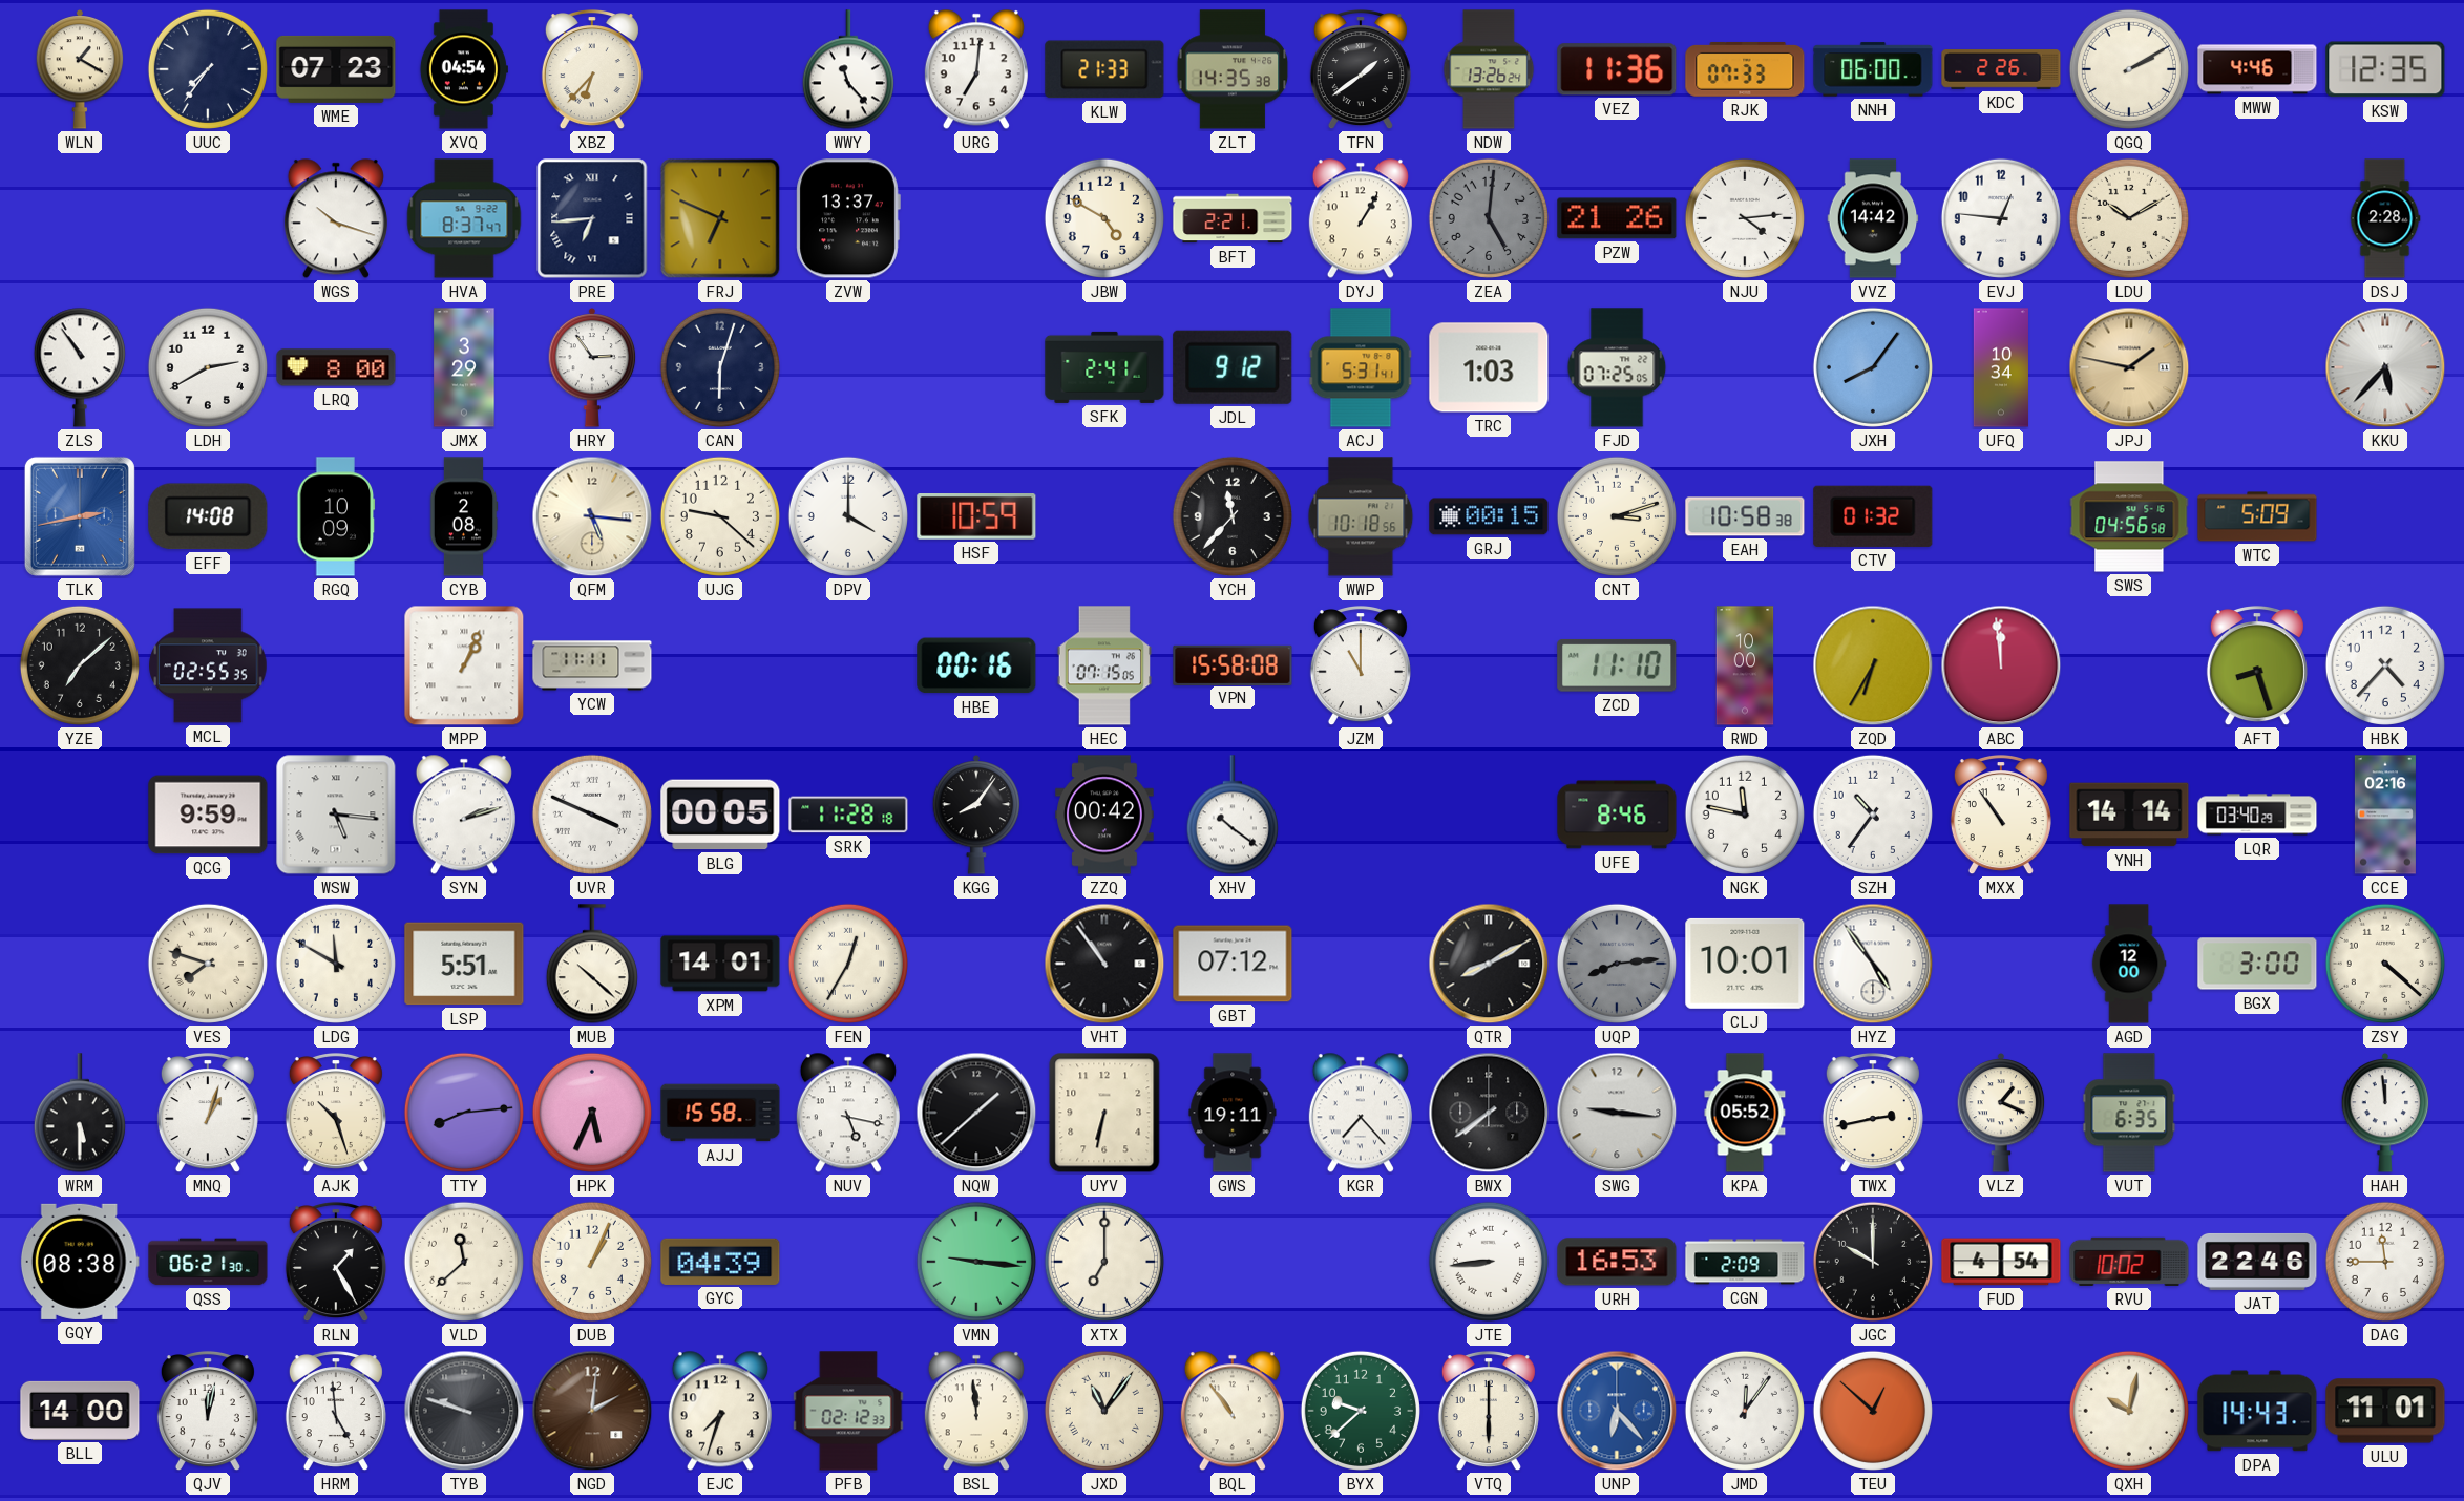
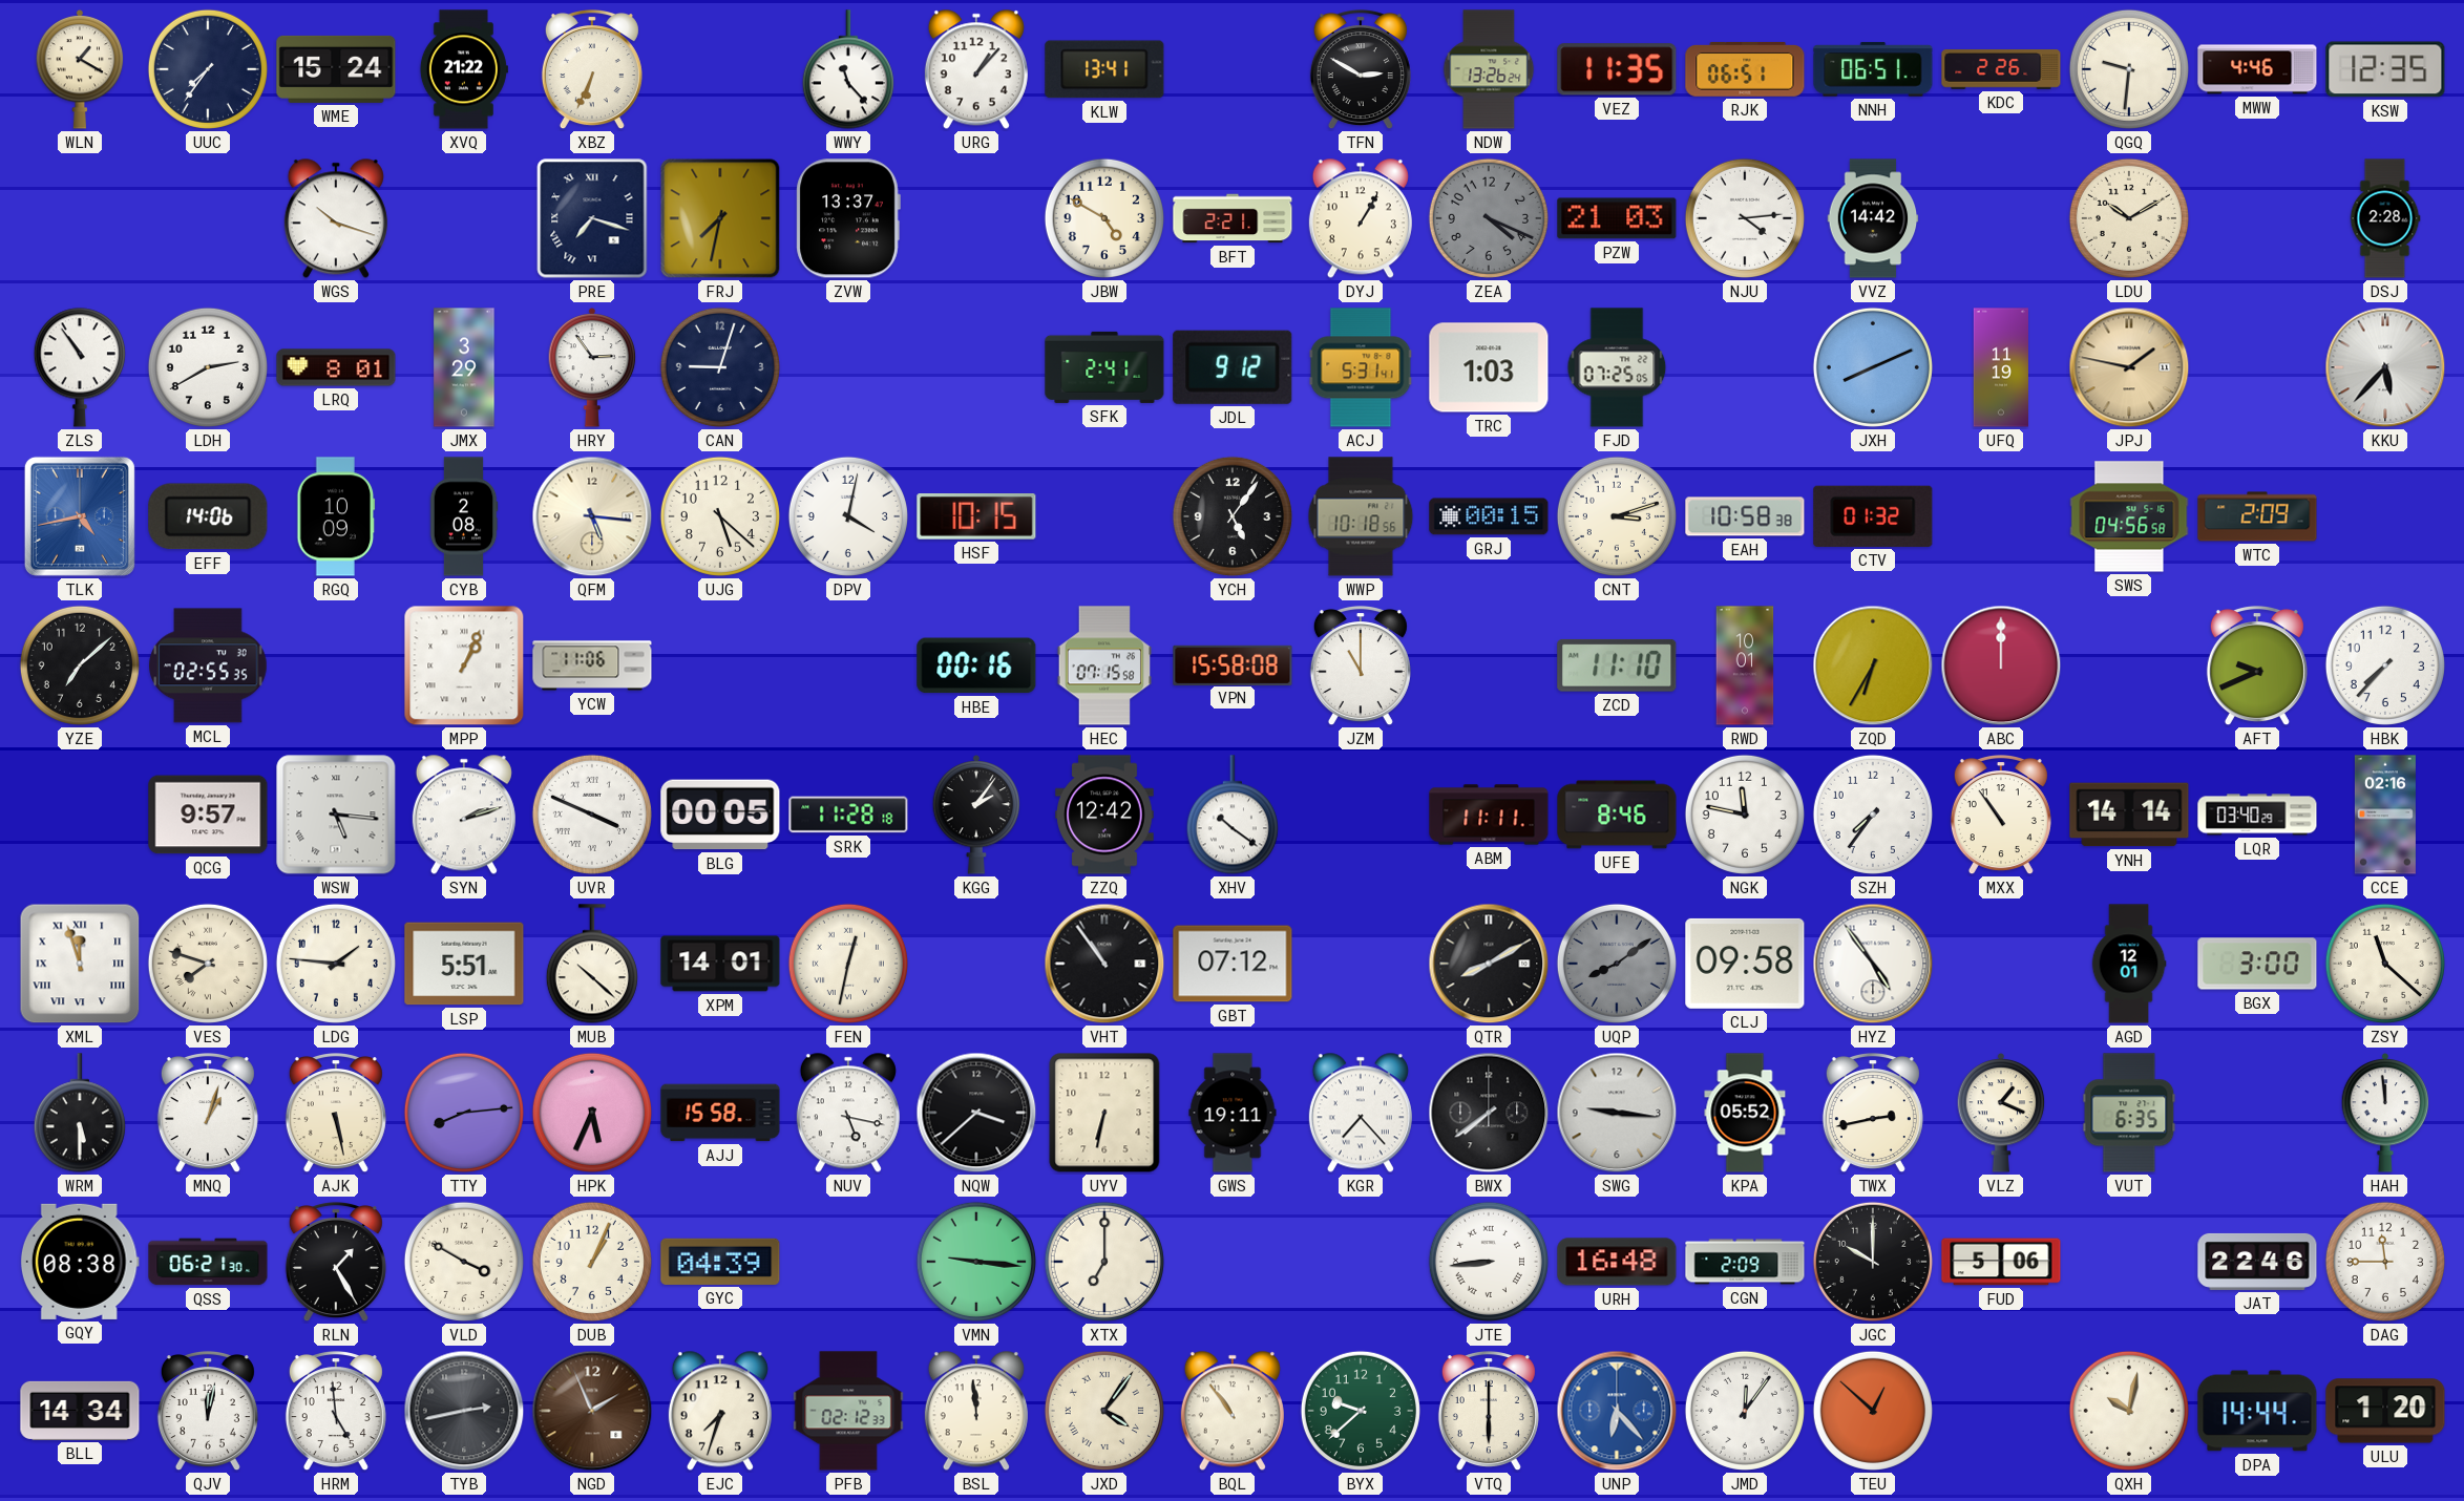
WME: 07:23 -> 15:24 (336, 69)
XVQ: 04:54 -> 21:22 (463, 69)
XBZ: 6:37 -> 6:34 (592, 70)
URG: 7:01 -> 1:07 (976, 69)
KLW: 21:33 -> 13:41 (1104, 69)
ZLT: 14:35 -> none (1233, 69)
TFN: 1:39 -> 2:50 (1361, 70)
VEZ: 11:36 -> 11:35 (1617, 69)
RJK: 07:33 -> 06:51 (1745, 69)
NNH: 06:00 -> 06:51 (1873, 69)
QGQ: 2:10 -> 9:31 (2129, 69)
HVA: 8:37 -> none (464, 218)
PRE: 6:44 -> 7:18 (592, 218)
FRJ: 6:49 -> 7:32 (720, 218)
ZEA: 5:01 -> 4:19 (1489, 218)
PZW: 21:26 -> 21:03 (1617, 218)
EVJ: 12:46 -> none (2001, 218)
LRQ: 8:00 -> 8:01 (336, 367)
CAN: 6:03 -> 9:03 (720, 367)
JXH: 8:06 -> 8:11 (1873, 367)
UFQ: 10:34 -> 11:19 (2001, 367)
TLK: 2:43 -> 4:43 (80, 516)
EFF: 14:08 -> 14:06 (208, 516)
UJG: 9:22 -> 5:22 (720, 516)
DPV: 4:00 -> 4:02 (848, 516)
HSF: 10:59 -> 10:15 (976, 517)
YCH: 11:37 -> 5:06 (1233, 516)
WTC: 5:09 -> 2:09 (2257, 516)
YCW: 11:11 -> 11:06 (592, 665)
HEC: 07:15:05 -> 07:15:58 (1103, 665)
RWD: 10:00 -> 10:01 (1745, 665)
ABC: 11:59 -> 12:00 (2001, 665)
AFT: 8:27 -> 9:41 (2257, 667)
HBK: 4:37 -> 7:37 (2385, 665)
QCG: 9:59 -> 9:57 (208, 815)
KGG: 8:06 -> 2:06 (976, 815)
ZZQ: 00:42 -> 12:42 (1104, 815)
ABM: none -> 11:11 (1489, 815)
SZH: 10:36 -> 7:36 (1873, 815)
XML: none -> 11:57 (80, 964)
LDG: 11:50 -> 1:46 (336, 964)
FEN: 12:35 -> 12:32 (848, 964)
UQP: 8:14 -> 8:09 (1617, 964)
CLJ: 10:01 -> 09:58 (1745, 964)
AGD: 12:00 -> 12:01 (2129, 964)
ZSY: 4:22 -> 11:22 (2385, 964)
AJK: 10:27 -> 5:28 (336, 1114)
NQW: 1:38 -> 3:38 (976, 1113)
VLD: 11:38 -> 3:50 (464, 1262)
URH: 16:53 -> 16:48 (1617, 1262)
FUD: 4:54 -> 5:06 (2001, 1262)
RVU: 10:02 -> none (2129, 1262)
BLL: 14:00 -> 14:34 (80, 1411)
TYB: 9:48 -> 2:43 (464, 1411)
NGD: 2:01 -> 1:56 (592, 1411)
JXD: 11:06 -> 4:06 (1104, 1411)
DPA: 14:43 -> 14:44 (2257, 1411)
ULU: 11:01 -> 1:20 (2385, 1411)
